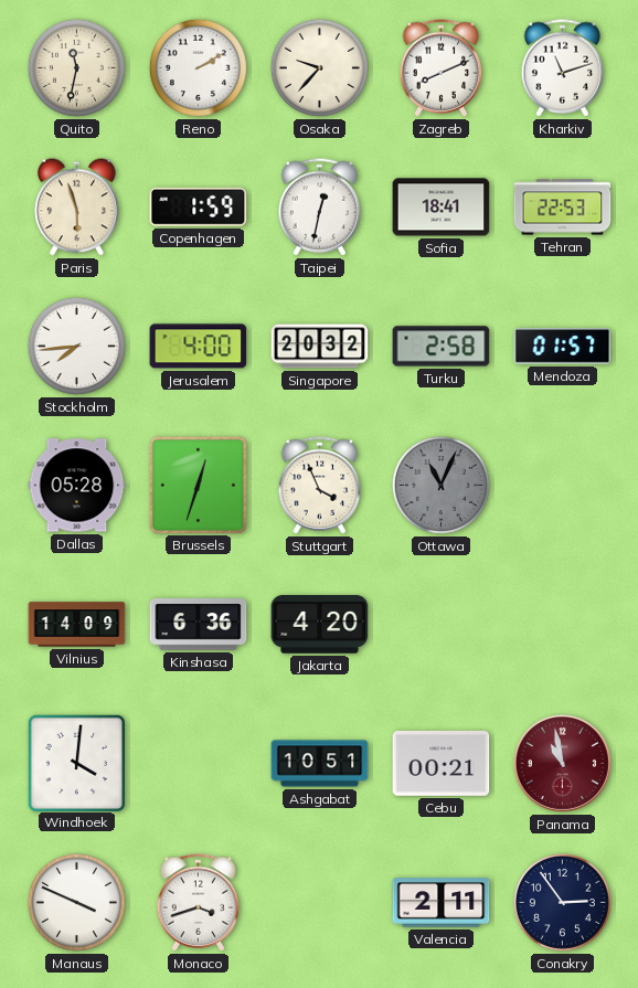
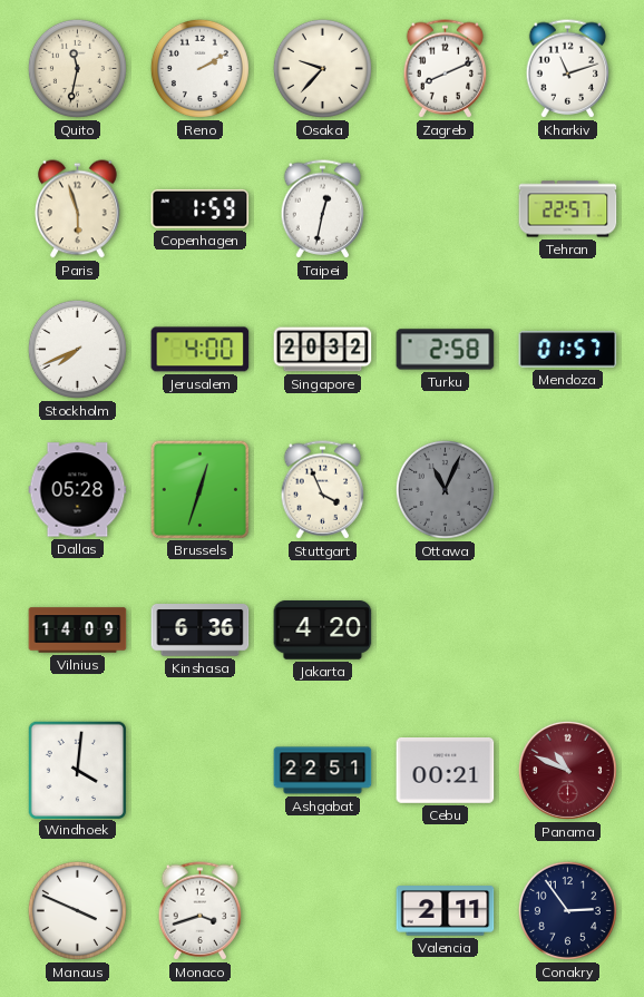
Sofia: 18:41 -> none (442, 208)
Tehran: 22:53 -> 22:57 (568, 209)
Stockholm: 7:44 -> 7:41 (77, 349)
Ashgabat: 10:51 -> 22:51 (323, 771)
Panama: 10:58 -> 10:49 (567, 770)
